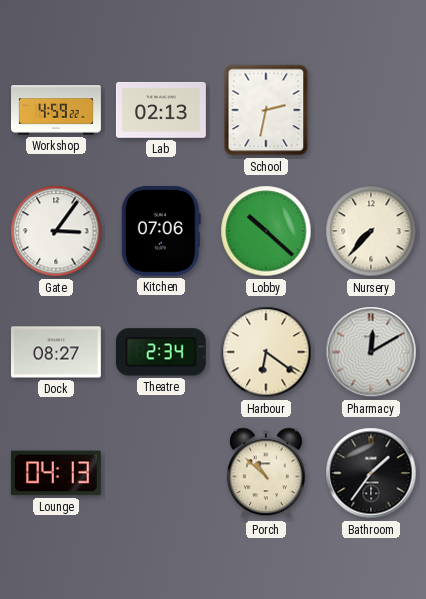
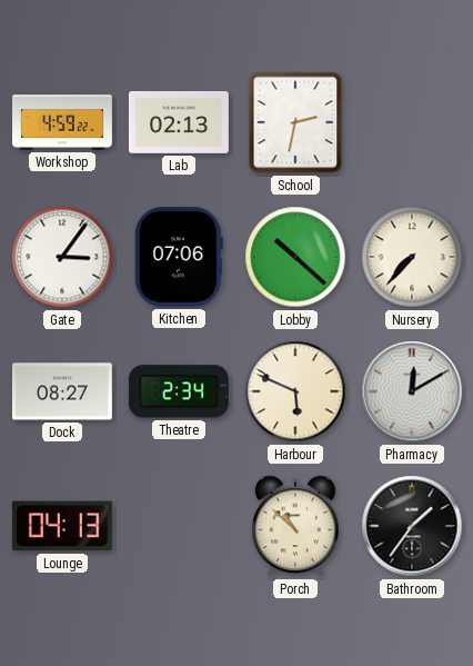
Harbour: 6:21 -> 5:49 (295, 391)
